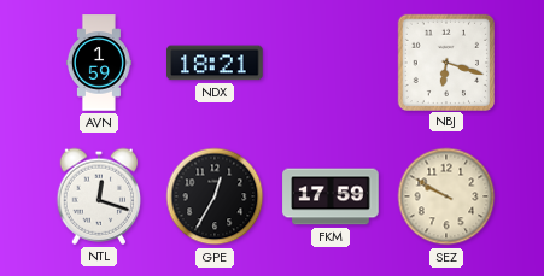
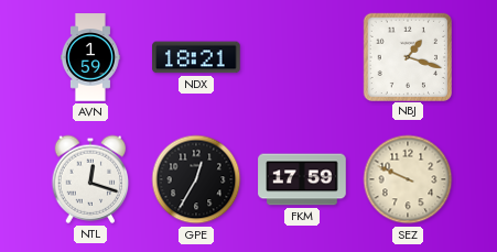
NBJ: 6:18 -> 1:18 (407, 56)
SEZ: 9:50 -> 9:49 (408, 179)
